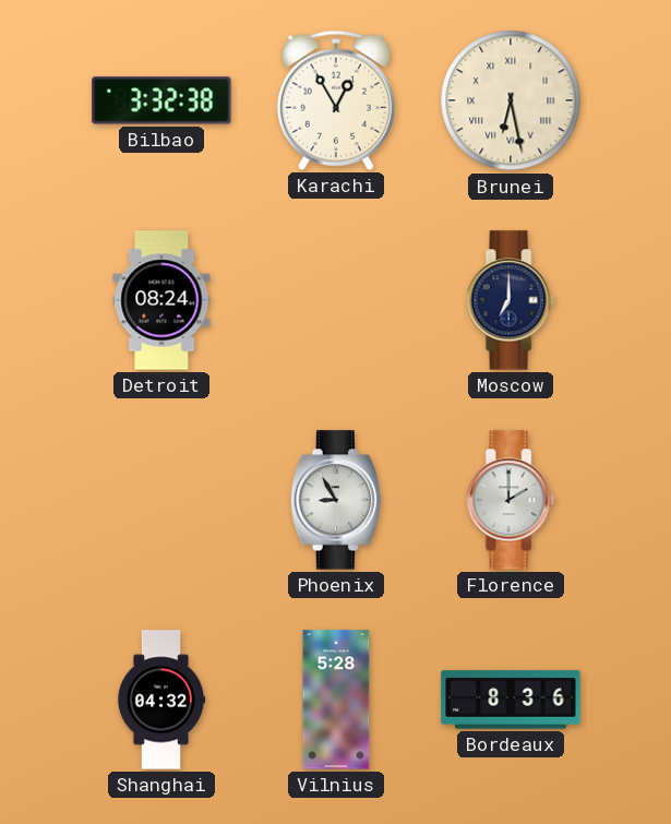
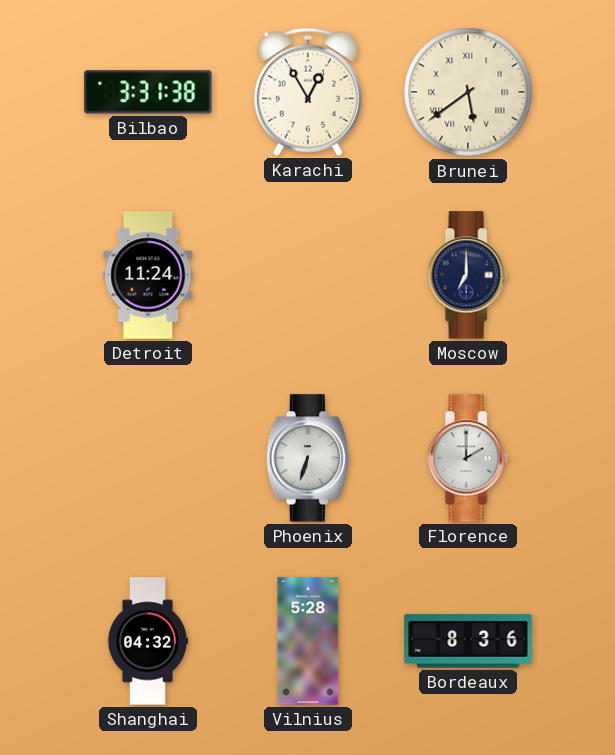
Bilbao: 3:32 -> 3:31 (148, 92)
Brunei: 6:28 -> 5:39 (468, 92)
Detroit: 08:24 -> 11:24 (148, 275)
Phoenix: 8:55 -> 6:33 (308, 458)
